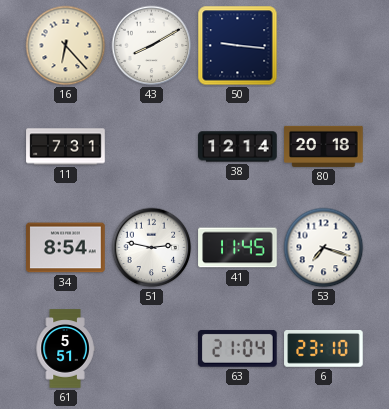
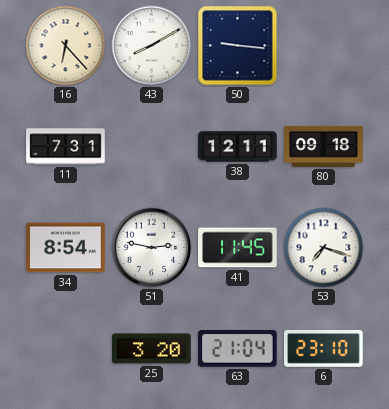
38: 12:14 -> 12:11 (238, 147)
80: 20:18 -> 09:18 (324, 146)
61: 5:51 -> none (65, 349)
25: none -> 3:20 (152, 349)
